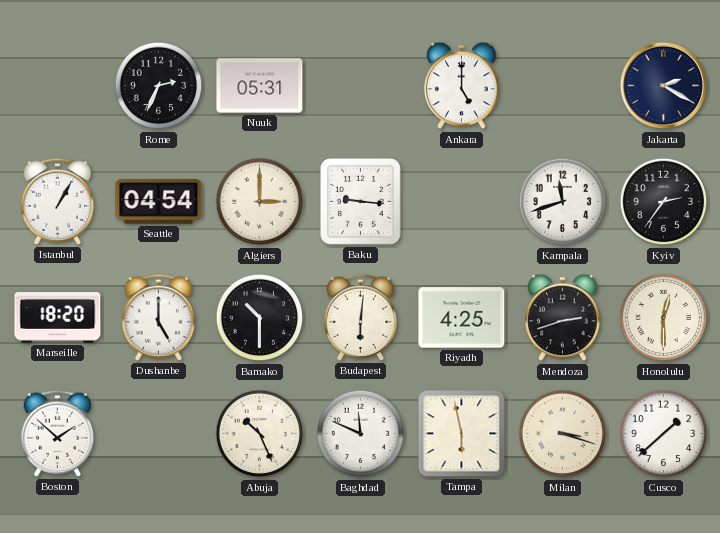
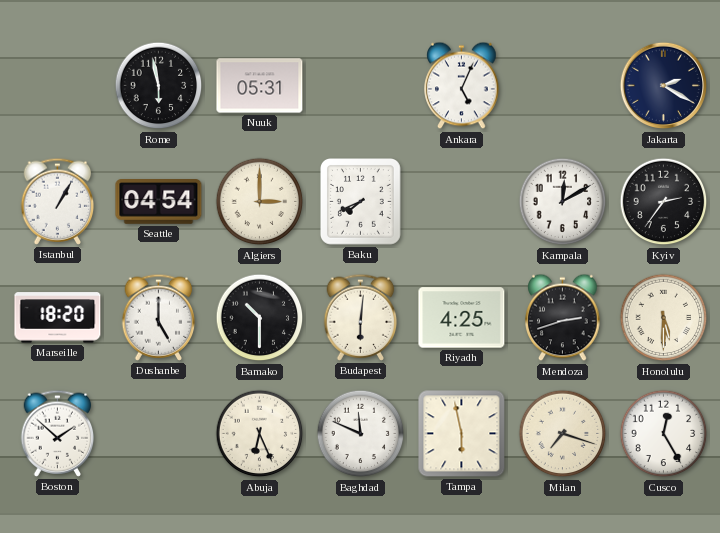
Rome: 2:34 -> 5:58 (159, 86)
Ankara: 5:00 -> 5:04 (462, 86)
Baku: 9:16 -> 7:41 (360, 202)
Kampala: 11:42 -> 12:10 (563, 202)
Honolulu: 12:30 -> 5:30 (664, 318)
Abuja: 10:26 -> 6:26 (260, 434)
Milan: 3:18 -> 7:18 (563, 434)
Cusco: 1:38 -> 12:25 (664, 434)
